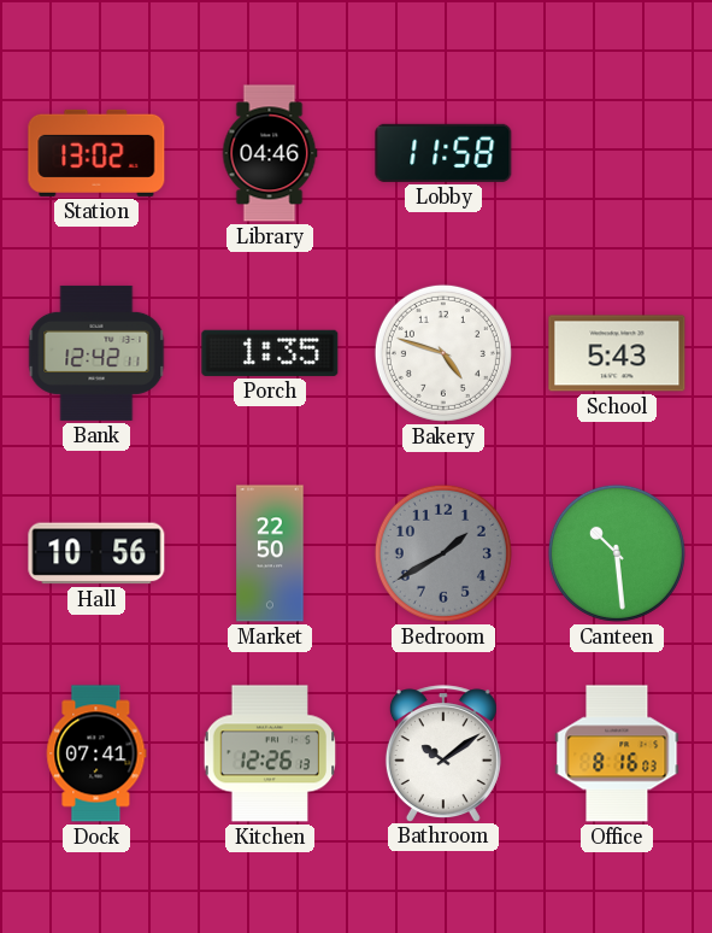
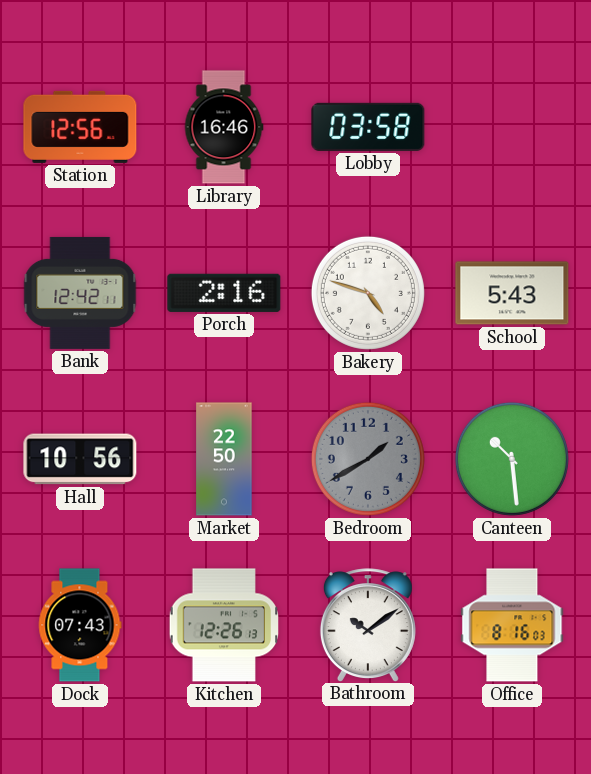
Station: 13:02 -> 12:56 (80, 127)
Library: 04:46 -> 16:46 (224, 127)
Lobby: 11:58 -> 03:58 (368, 127)
Porch: 1:35 -> 2:16 (224, 293)
Dock: 07:41 -> 07:43 (80, 625)
